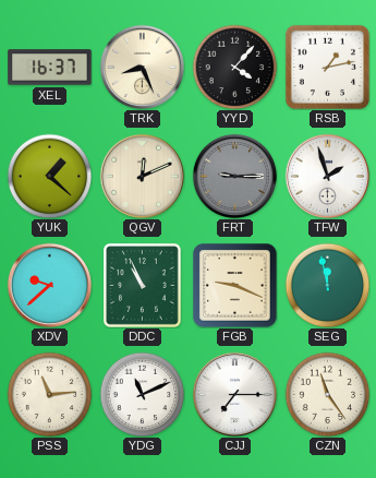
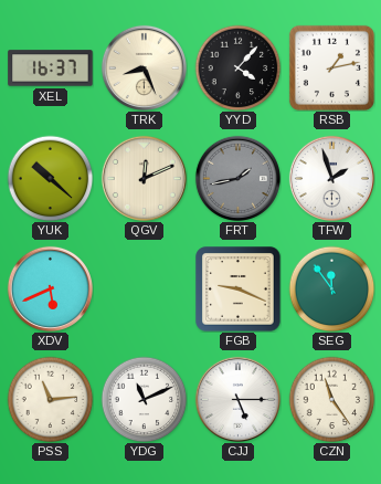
YUK: 1:22 -> 10:22 (50, 178)
FRT: 9:15 -> 1:43 (237, 178)
XDV: 9:38 -> 5:41 (50, 288)
DDC: 10:56 -> none (143, 286)
SEG: 11:58 -> 11:54 (331, 288)
CJJ: 7:15 -> 5:15 (237, 399)
